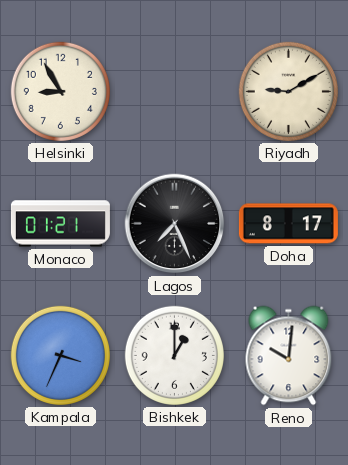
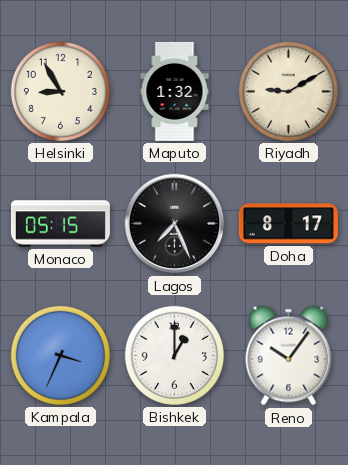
Maputo: none -> 1:32 (175, 91)
Monaco: 01:21 -> 05:15 (60, 224)
Reno: 10:01 -> 10:06 (289, 356)
